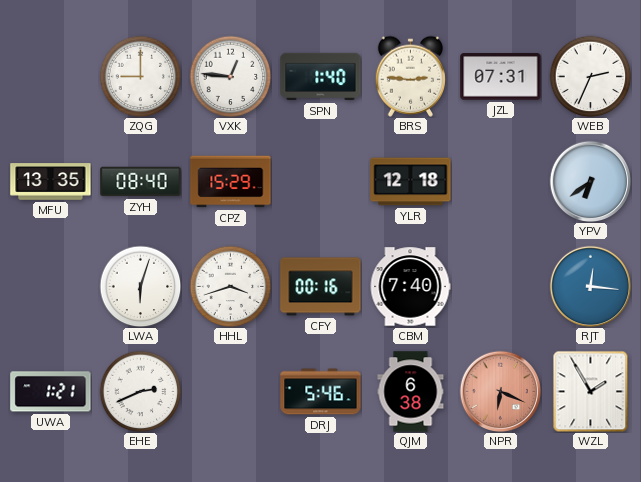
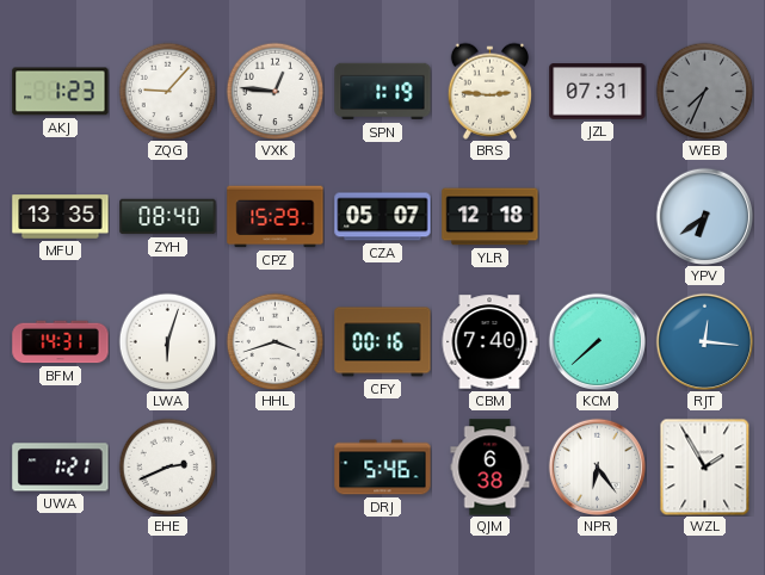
AKJ: none -> 1:23 (61, 92)
ZQG: 9:00 -> 9:07 (167, 91)
SPN: 1:40 -> 1:19 (383, 92)
WEB: 2:34 -> 7:34 (704, 91)
WEB dial: white -> grey (704, 91)
CZA: none -> 05:07 (383, 217)
BFM: none -> 14:31 (61, 342)
KCM: none -> 7:38 (597, 341)
NPR: 6:19 -> 6:24 (597, 466)
NPR dial: salmon -> white (597, 466)
